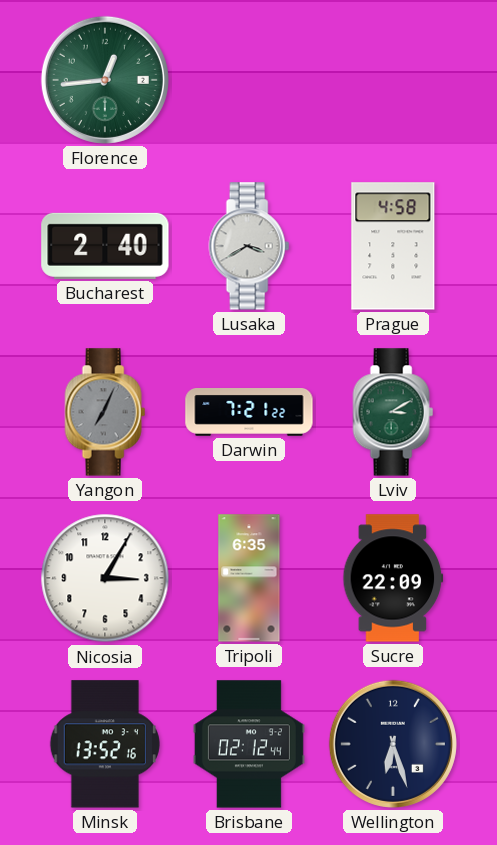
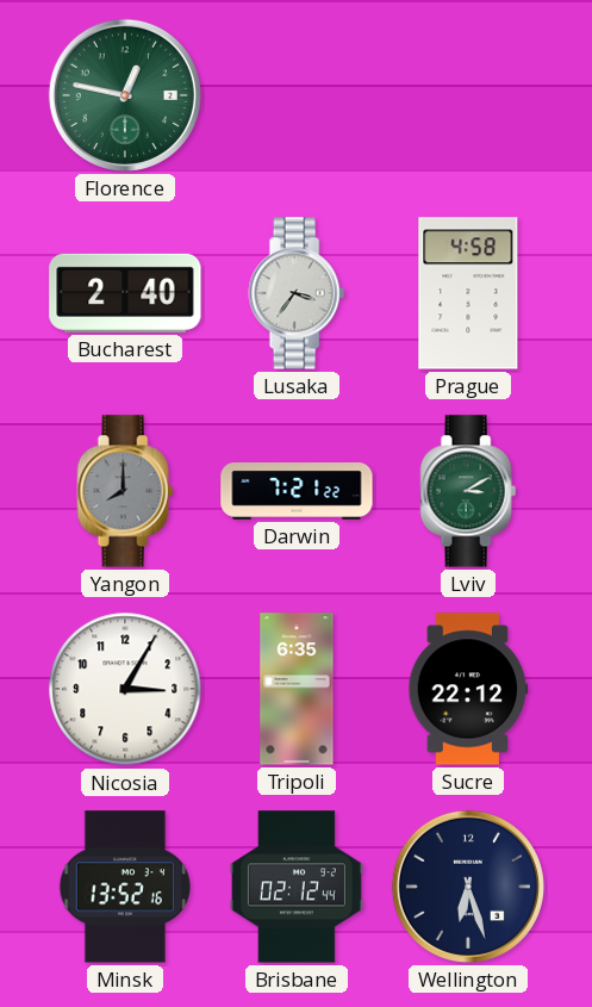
Florence: 12:44 -> 12:47 (125, 95)
Lusaka: 3:40 -> 3:36 (297, 293)
Yangon: 7:04 -> 8:00 (125, 491)
Sucre: 22:09 -> 22:12 (468, 689)
